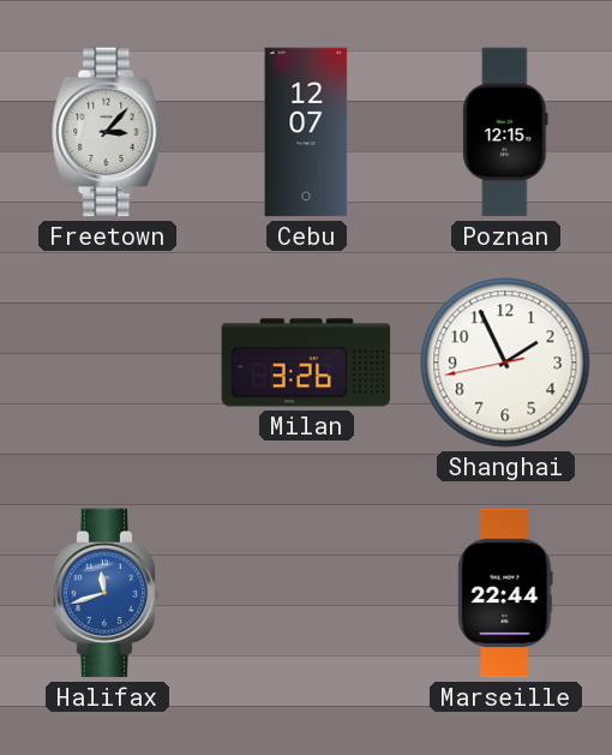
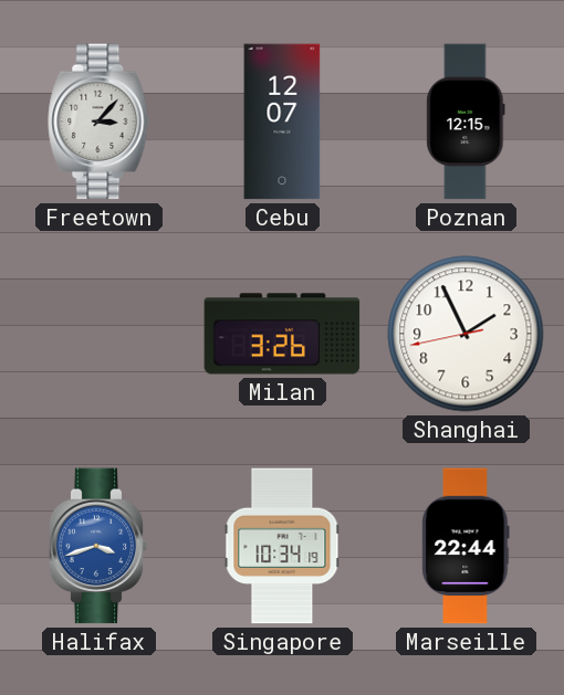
Halifax: 11:42 -> 3:42 (98, 546)
Singapore: none -> 10:34 (282, 546)
